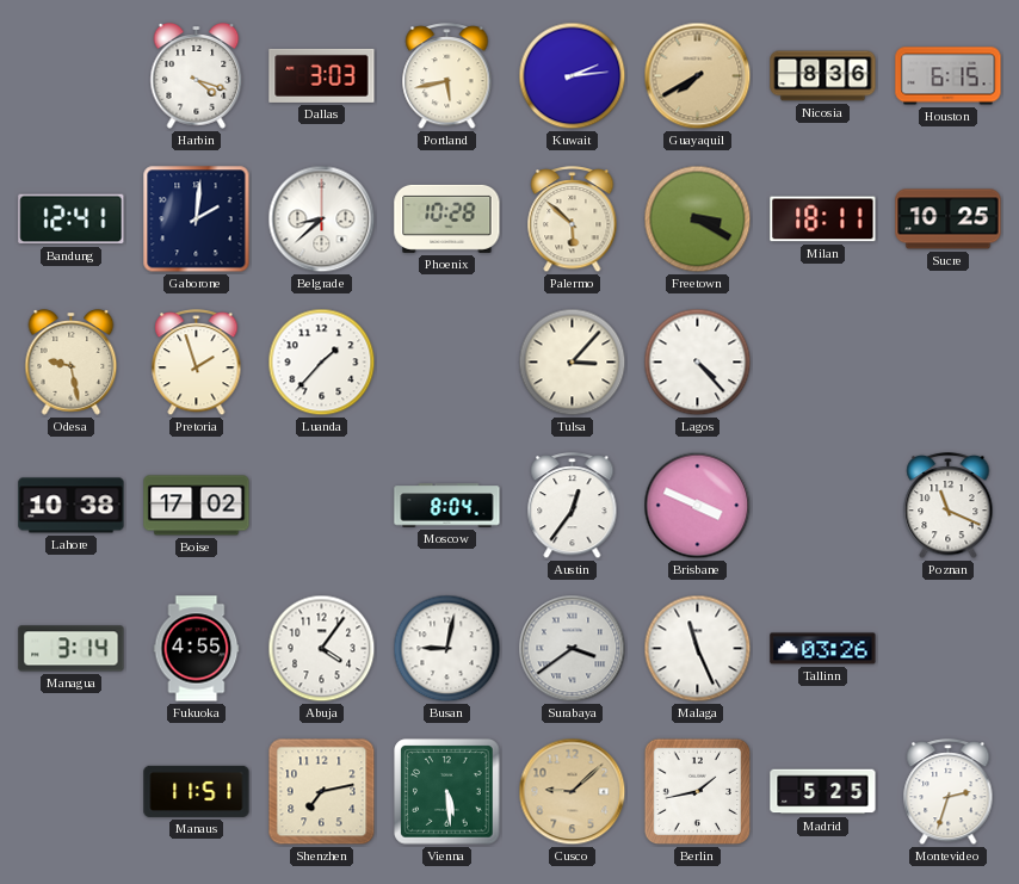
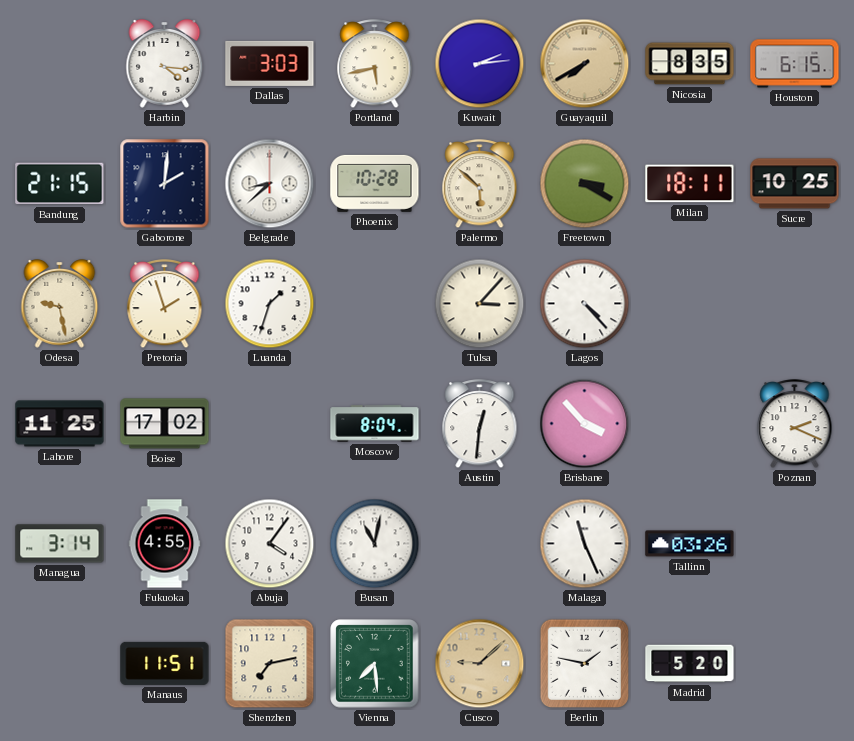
Harbin: 4:18 -> 4:16 (165, 64)
Nicosia: 8:36 -> 8:35 (690, 64)
Bandung: 12:41 -> 21:15 (60, 184)
Luanda: 1:37 -> 1:33 (270, 304)
Lahore: 10:38 -> 11:25 (60, 424)
Austin: 12:36 -> 12:31 (480, 424)
Brisbane: 3:49 -> 3:53 (585, 424)
Poznan: 11:19 -> 2:19 (795, 424)
Busan: 9:02 -> 11:02 (375, 544)
Surabaya: 3:39 -> none (573, 649)
Vienna: 5:29 -> 7:29 (375, 664)
Berlin: 1:43 -> 1:47 (585, 664)
Madrid: 5:25 -> 5:20 (690, 664)
Montevideo: 2:33 -> none (949, 792)
